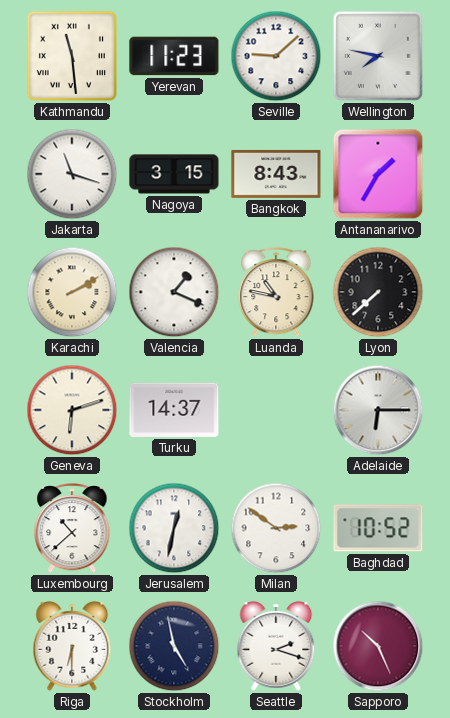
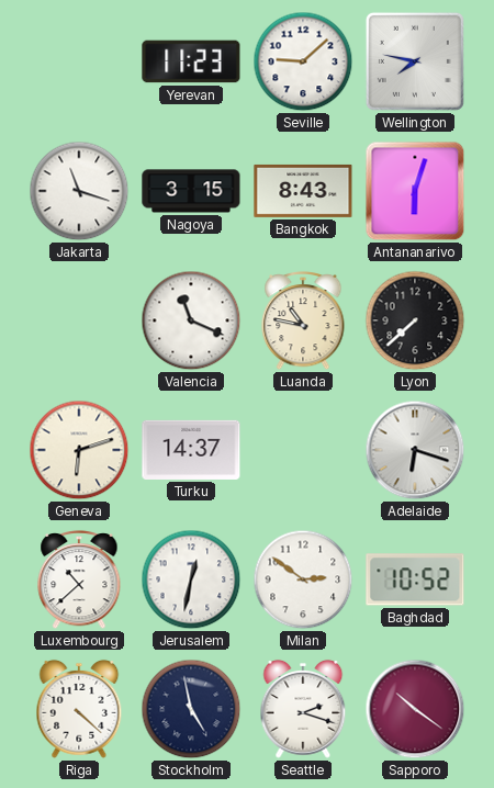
Kathmandu: 11:29 -> none (72, 56)
Antananarivo: 1:35 -> 6:03 (415, 191)
Karachi: 2:10 -> none (72, 292)
Valencia: 1:19 -> 11:19 (191, 320)
Adelaide: 6:15 -> 6:18 (415, 450)
Riga: 6:30 -> 4:22 (79, 709)
Sapporo: 10:26 -> 10:21 (415, 709)
